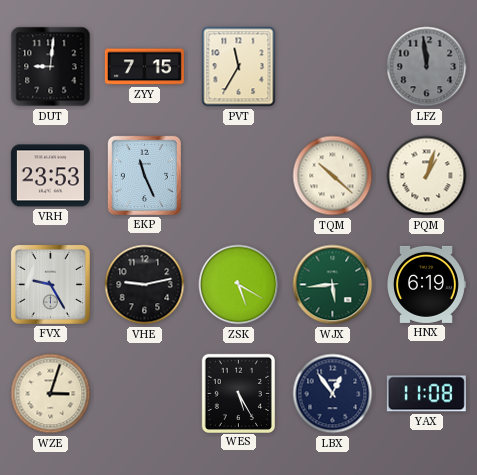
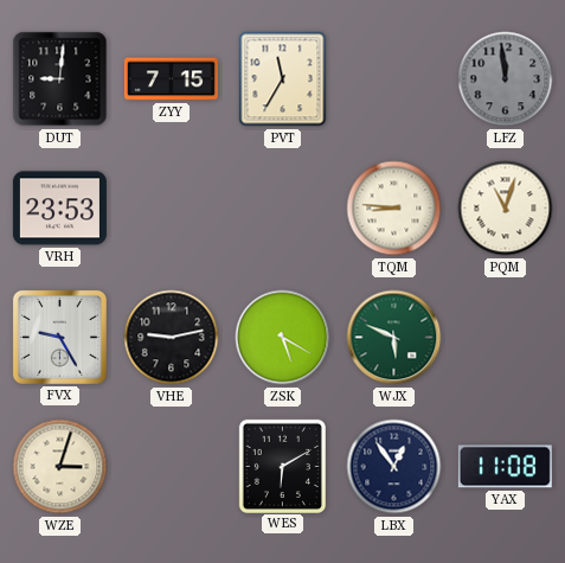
EKP: 11:26 -> none (144, 175)
TQM: 10:22 -> 8:46 (394, 209)
PQM: 1:03 -> 11:03 (506, 209)
WJX: 5:44 -> 5:49 (394, 338)
HNX: 6:19 -> none (427, 284)
WES: 5:25 -> 6:10 (282, 466)
